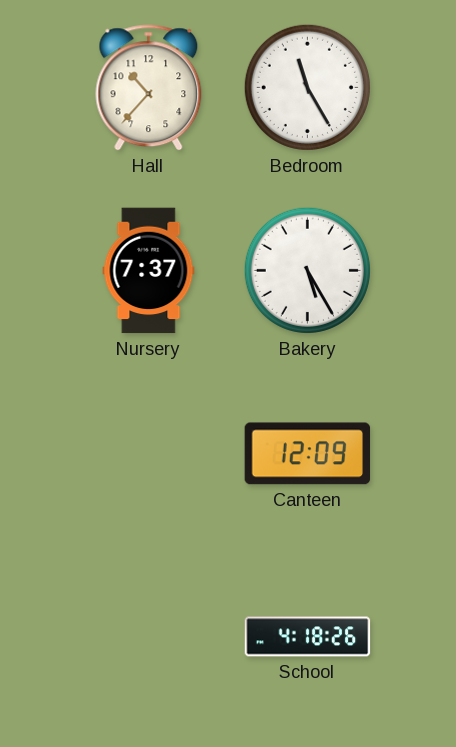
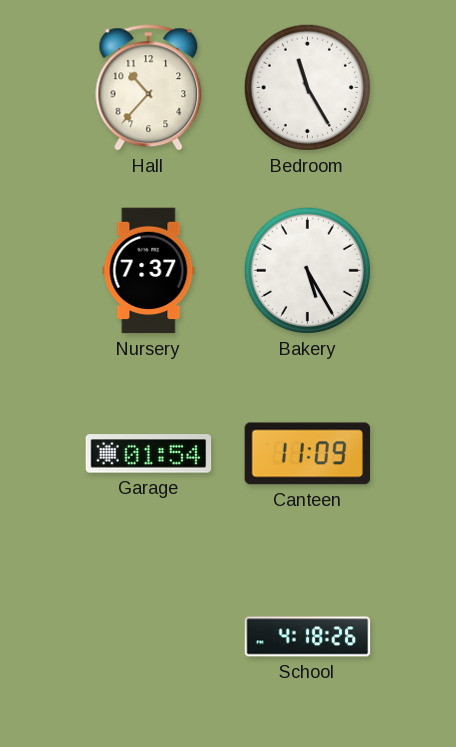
Garage: none -> 01:54 (149, 454)
Canteen: 12:09 -> 11:09 (308, 454)
